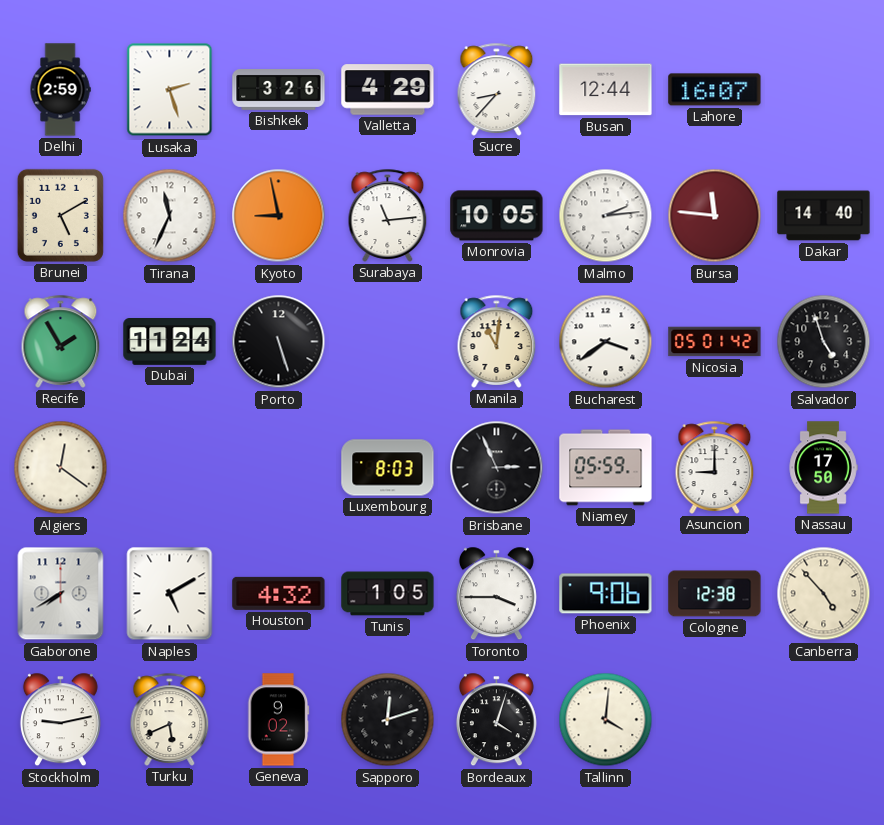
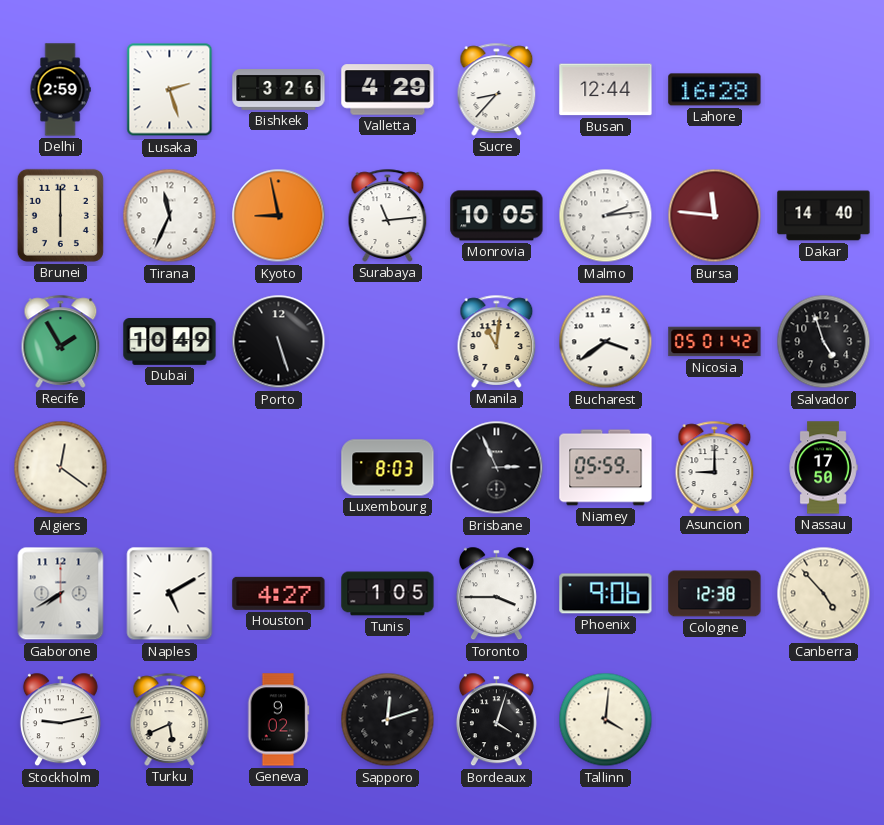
Lahore: 16:07 -> 16:28 (715, 90)
Brunei: 5:10 -> 6:00 (60, 215)
Dubai: 11:24 -> 10:49 (170, 342)
Houston: 4:32 -> 4:27 (279, 593)
